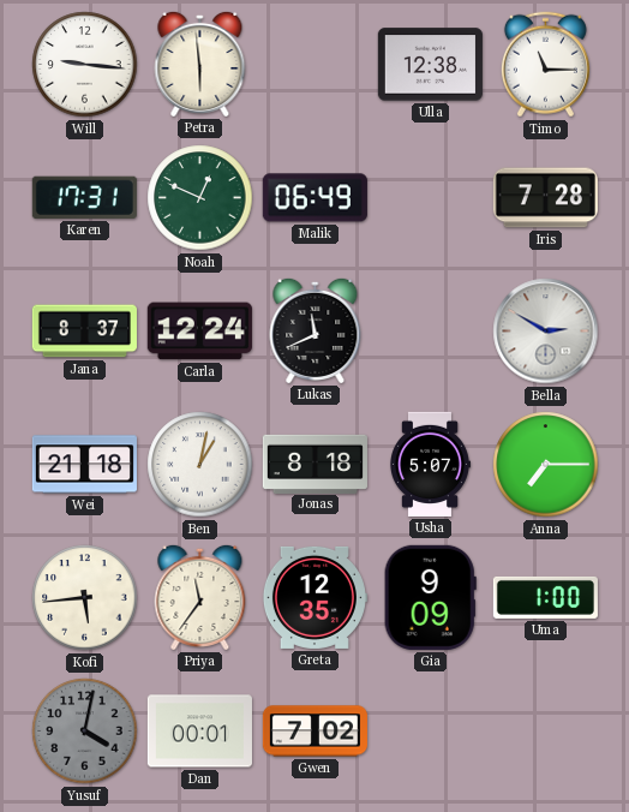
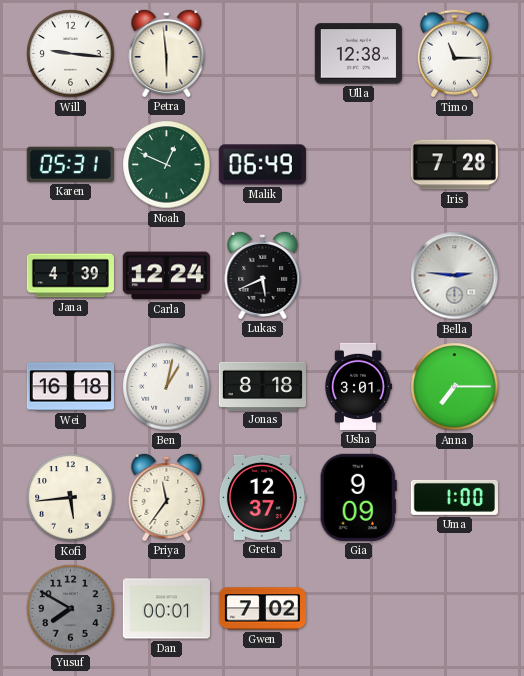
Karen: 17:31 -> 05:31 (70, 164)
Jana: 8:37 -> 4:39 (70, 276)
Lukas: 11:41 -> 5:41 (263, 275)
Bella: 2:50 -> 2:46 (455, 276)
Wei: 21:18 -> 16:18 (70, 387)
Usha: 5:07 -> 3:01 (359, 386)
Greta: 12:35 -> 12:37 (262, 497)
Yusuf: 4:02 -> 7:50 (71, 609)
